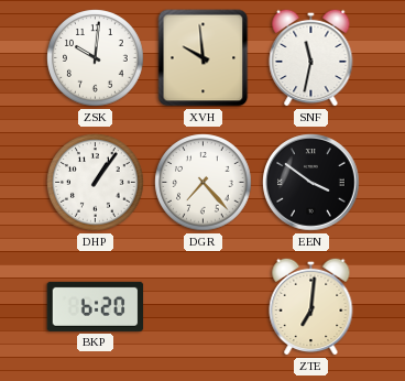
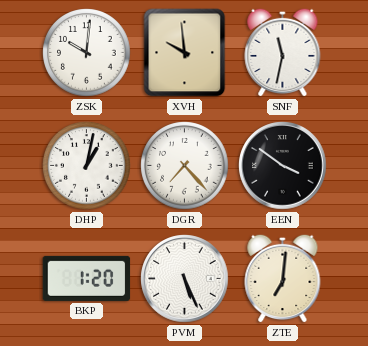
DHP: 1:06 -> 1:02 (87, 166)
BKP: 6:20 -> 1:20 (87, 278)
PVM: none -> 5:26 (185, 279)
